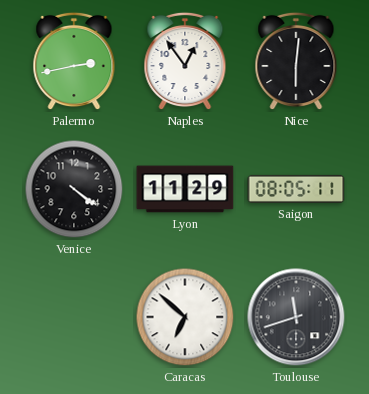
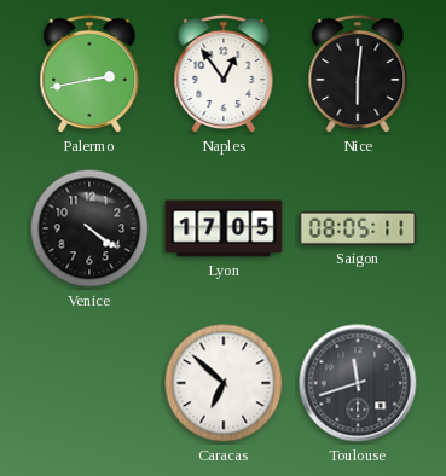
Lyon: 11:29 -> 17:05 (224, 228)
